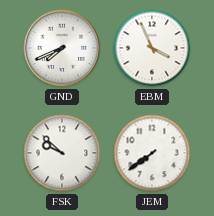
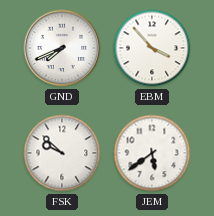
EBM: 3:56 -> 3:53 (152, 48)
JEM: 7:39 -> 5:39 (152, 153)
